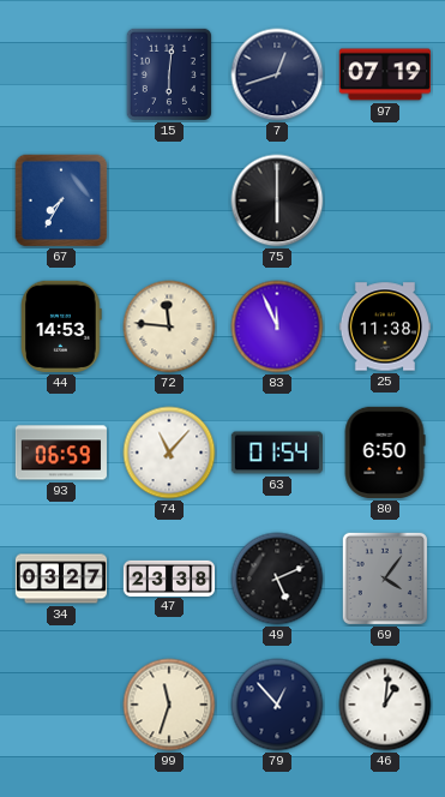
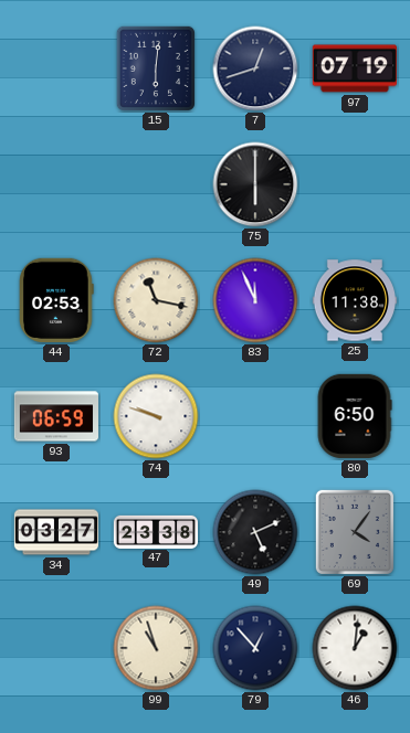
67: 7:35 -> none (61, 200)
44: 14:53 -> 02:53 (57, 300)
72: 11:46 -> 11:17 (156, 300)
74: 11:07 -> 9:48 (156, 416)
63: 01:54 -> none (276, 453)
99: 11:33 -> 10:57 (156, 648)
